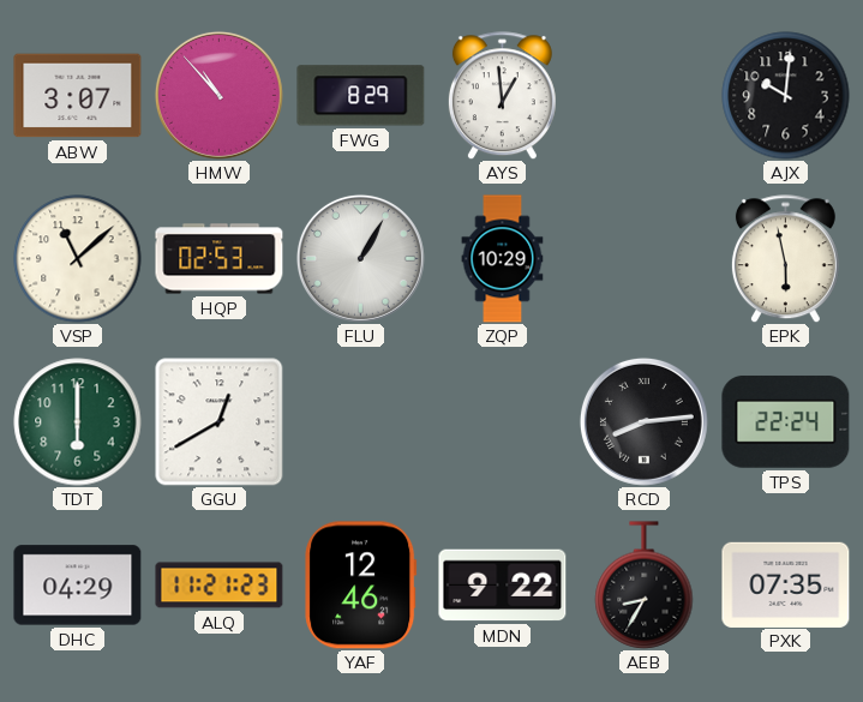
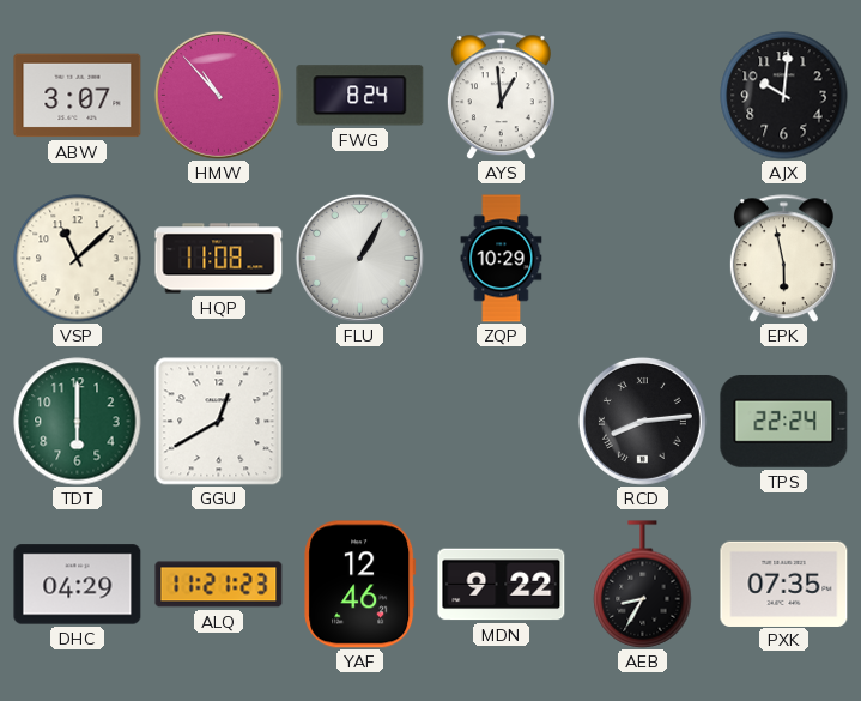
FWG: 8:29 -> 8:24 (360, 96)
HQP: 02:53 -> 11:08 (219, 259)
